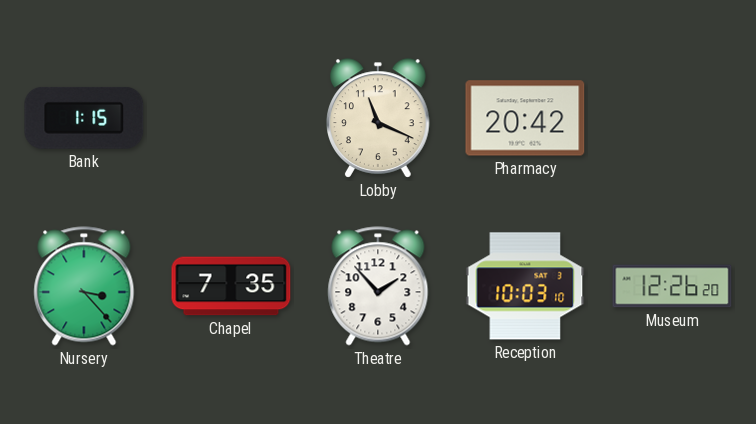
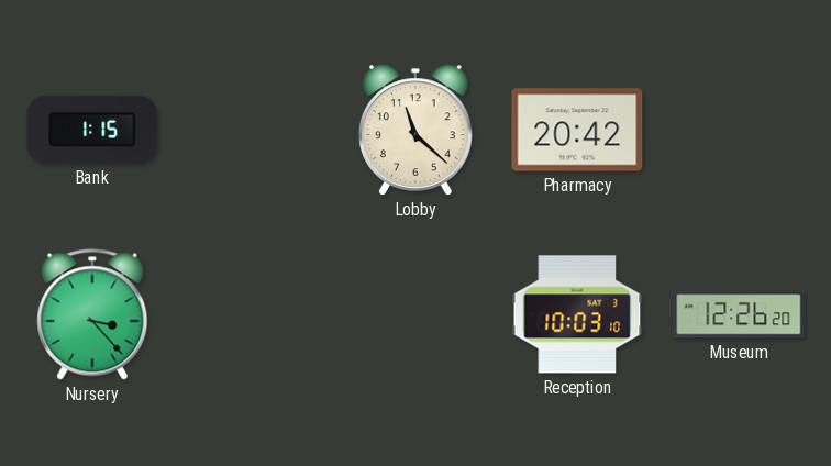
Lobby: 11:19 -> 11:22 (417, 130)
Chapel: 7:35 -> none (231, 286)
Theatre: 1:53 -> none (378, 286)
